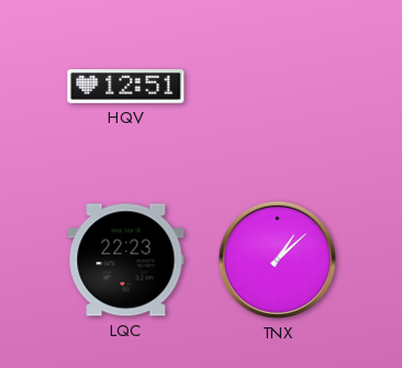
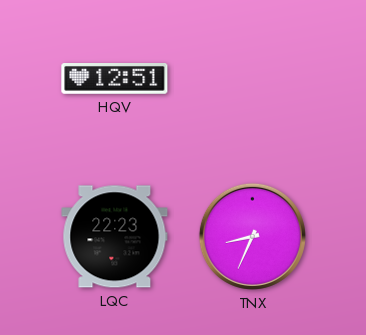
TNX: 1:08 -> 8:34 (252, 236)
